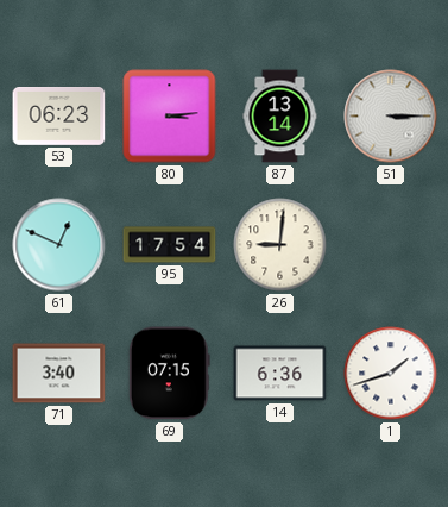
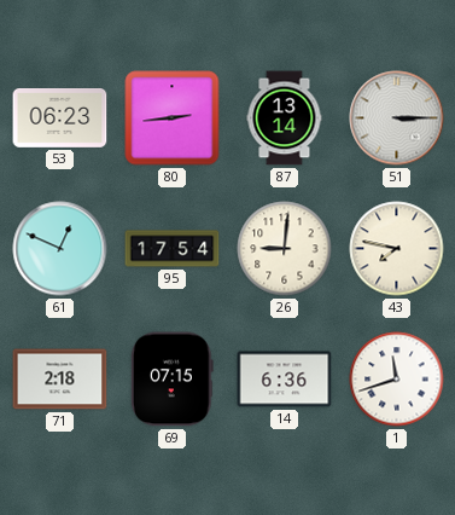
80: 3:14 -> 2:44 (173, 118)
43: none -> 7:47 (397, 249)
71: 3:40 -> 2:18 (60, 380)
1: 1:42 -> 11:42 (397, 380)
